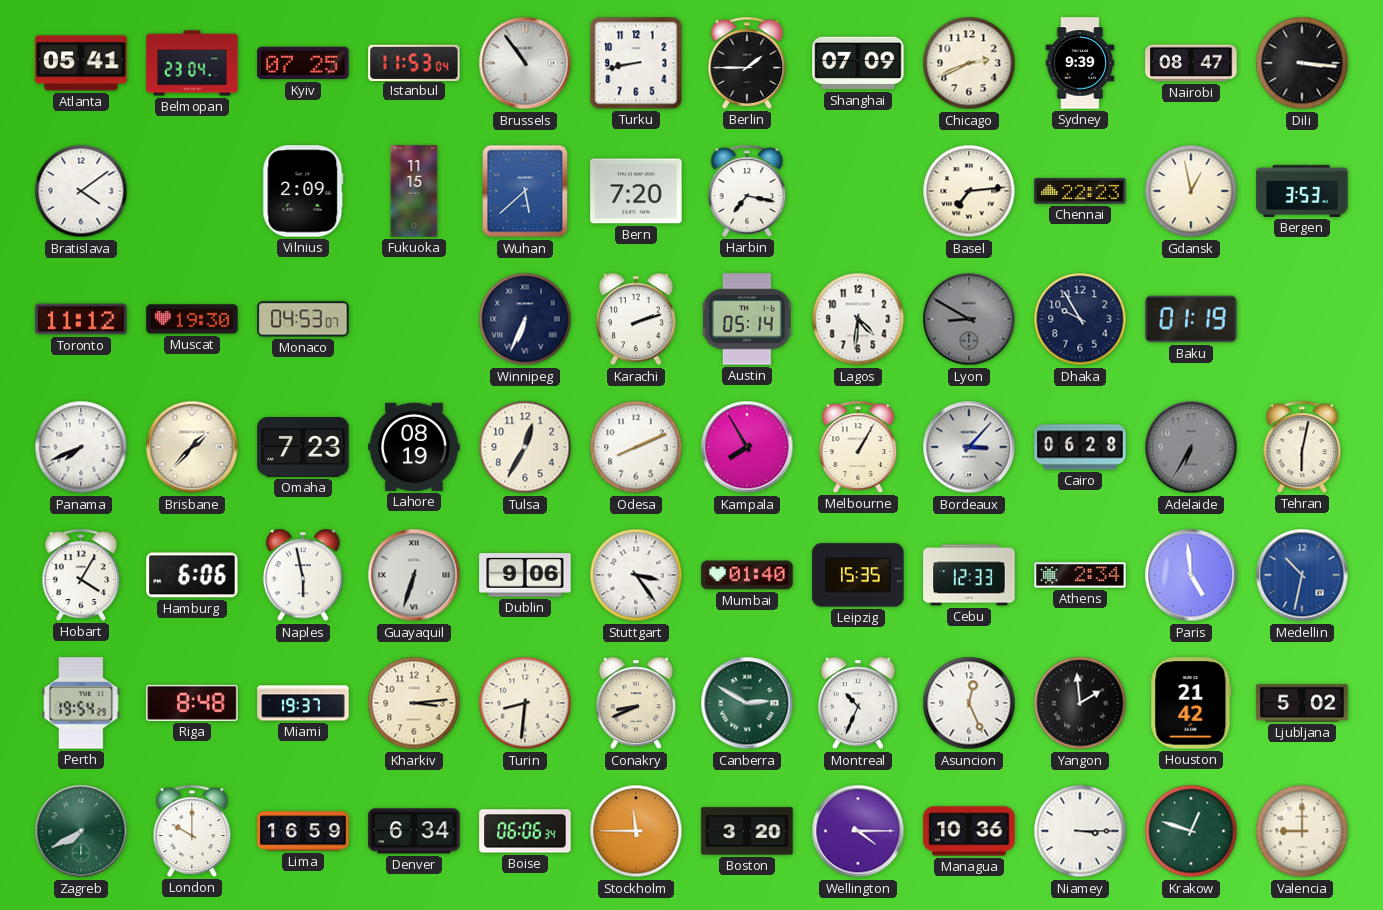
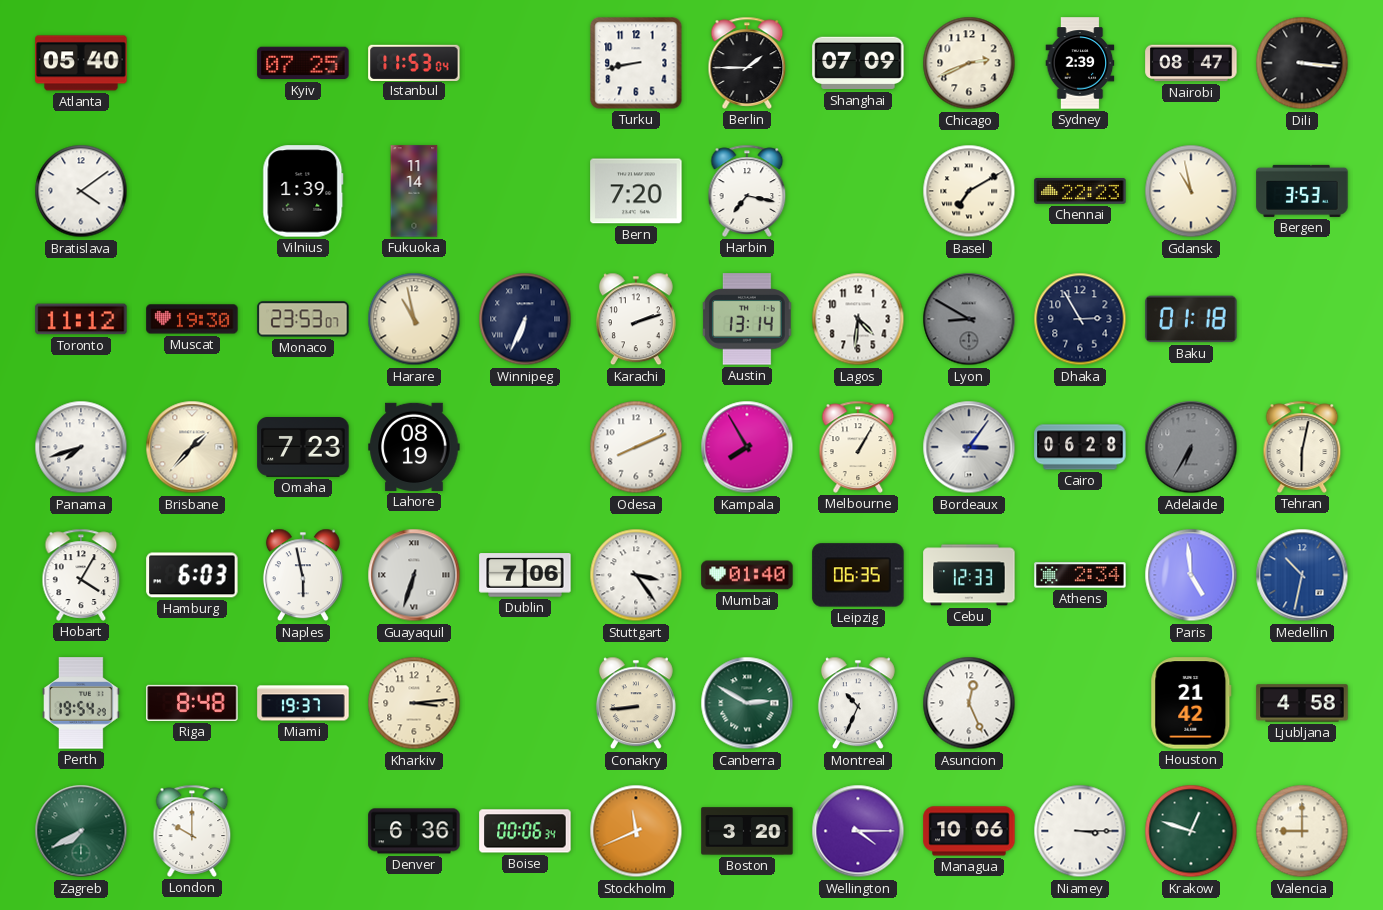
Atlanta: 05:41 -> 05:40 (81, 63)
Belmopan: 23:04 -> none (192, 63)
Brussels: 10:54 -> none (525, 63)
Sydney: 9:39 -> 2:39 (1080, 63)
Vilnius: 2:09 -> 1:39 (303, 191)
Fukuoka: 11:15 -> 11:14 (414, 191)
Wuhan: 5:38 -> none (525, 191)
Basel: 7:14 -> 7:10 (969, 191)
Gdansk: 12:58 -> 10:58 (1191, 191)
Monaco: 04:53 -> 23:53 (303, 319)
Harare: none -> 10:58 (414, 319)
Austin: 05:14 -> 13:14 (747, 319)
Dhaka: 9:55 -> 2:55 (1080, 319)
Baku: 01:19 -> 01:18 (1191, 319)
Panama: 7:41 -> 7:42 (81, 447)
Tulsa: 12:35 -> none (525, 447)
Bordeaux: 3:07 -> 3:06 (969, 447)
Hamburg: 6:06 -> 6:03 (192, 575)
Dublin: 9:06 -> 7:06 (525, 575)
Leipzig: 15:35 -> 06:35 (858, 575)
Turin: 8:31 -> none (525, 703)
Conakry: 8:41 -> 8:44 (636, 703)
Yangon: 1:59 -> none (1080, 703)
Ljubljana: 5:02 -> 4:58 (1302, 703)
Lima: 16:59 -> none (303, 831)
Denver: 6:34 -> 6:36 (414, 831)
Boise: 06:06 -> 00:06 (525, 831)
Stockholm: 11:45 -> 11:41 (636, 831)
Managua: 10:36 -> 10:06 (969, 831)
